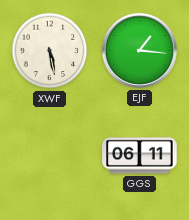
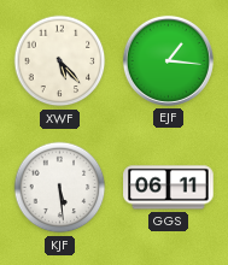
XWF: 5:28 -> 5:23 (60, 61)
KJF: none -> 5:29 (60, 188)
